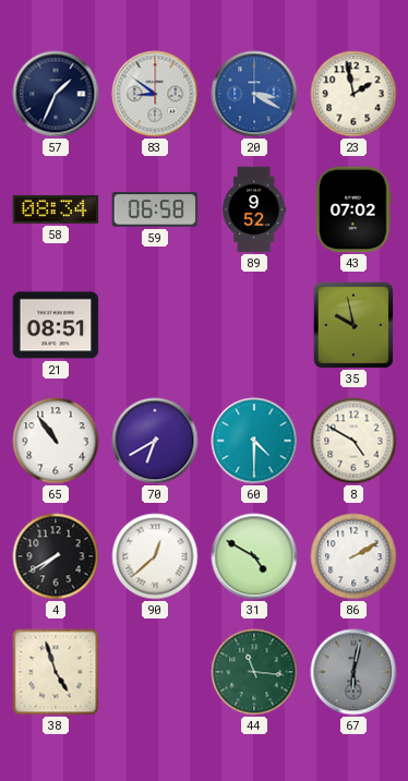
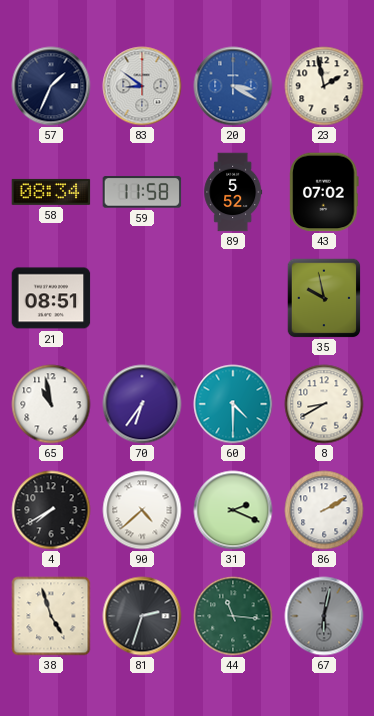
59: 06:58 -> 11:58 (142, 192)
89: 9:52 -> 5:52 (233, 192)
65: 10:54 -> 10:58 (51, 404)
70: 6:40 -> 6:36 (142, 404)
8: 4:50 -> 8:40 (324, 404)
90: 12:38 -> 4:38 (142, 510)
31: 4:50 -> 2:19 (233, 510)
81: none -> 2:33 (142, 616)
